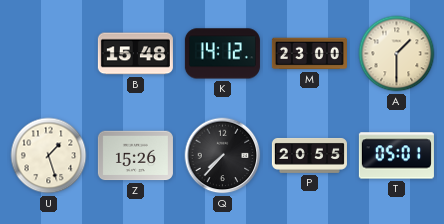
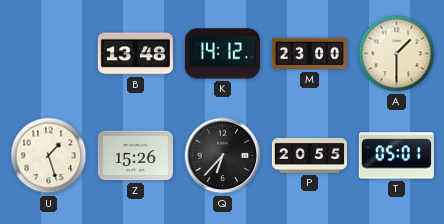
B: 15:48 -> 13:48 (135, 54)
Q: 7:37 -> 6:37 (223, 156)
